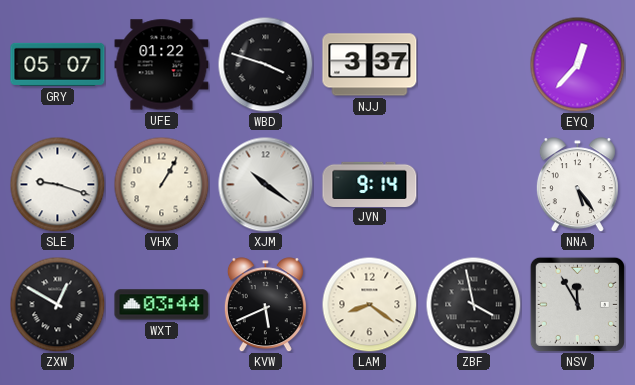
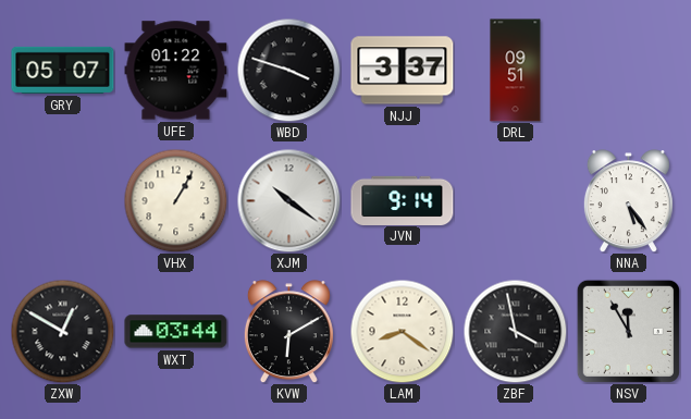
DRL: none -> 09:51 (516, 71)
EYQ: 12:37 -> none (577, 64)
SLE: 9:18 -> none (57, 184)
KVW: 5:41 -> 6:10 (288, 332)
